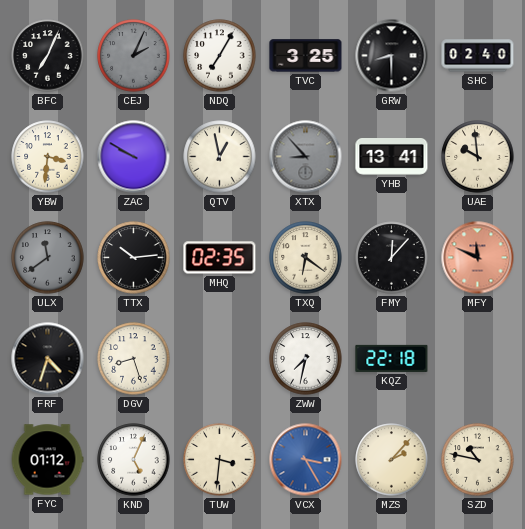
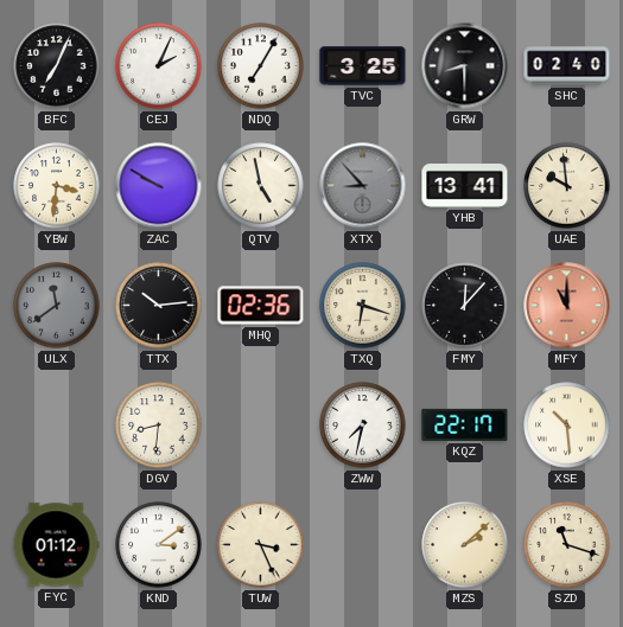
CEJ dial: grey -> white (159, 66)
QTV: 12:58 -> 4:58 (261, 186)
MHQ: 02:35 -> 02:36 (261, 306)
TXQ: 6:21 -> 6:18 (363, 306)
MFY: 11:49 -> 11:00 (567, 306)
FRF: 4:33 -> none (48, 359)
DGV: 8:27 -> 8:31 (159, 426)
KQZ: 22:18 -> 22:17 (465, 424)
XSE: none -> 10:29 (567, 426)
KND: 5:04 -> 3:09 (159, 545)
TUW: 3:31 -> 3:26 (261, 545)
VCX: 3:25 -> none (306, 460)
MZS: 2:07 -> 2:08 (465, 545)
SZD: 10:47 -> 11:18 (567, 545)
